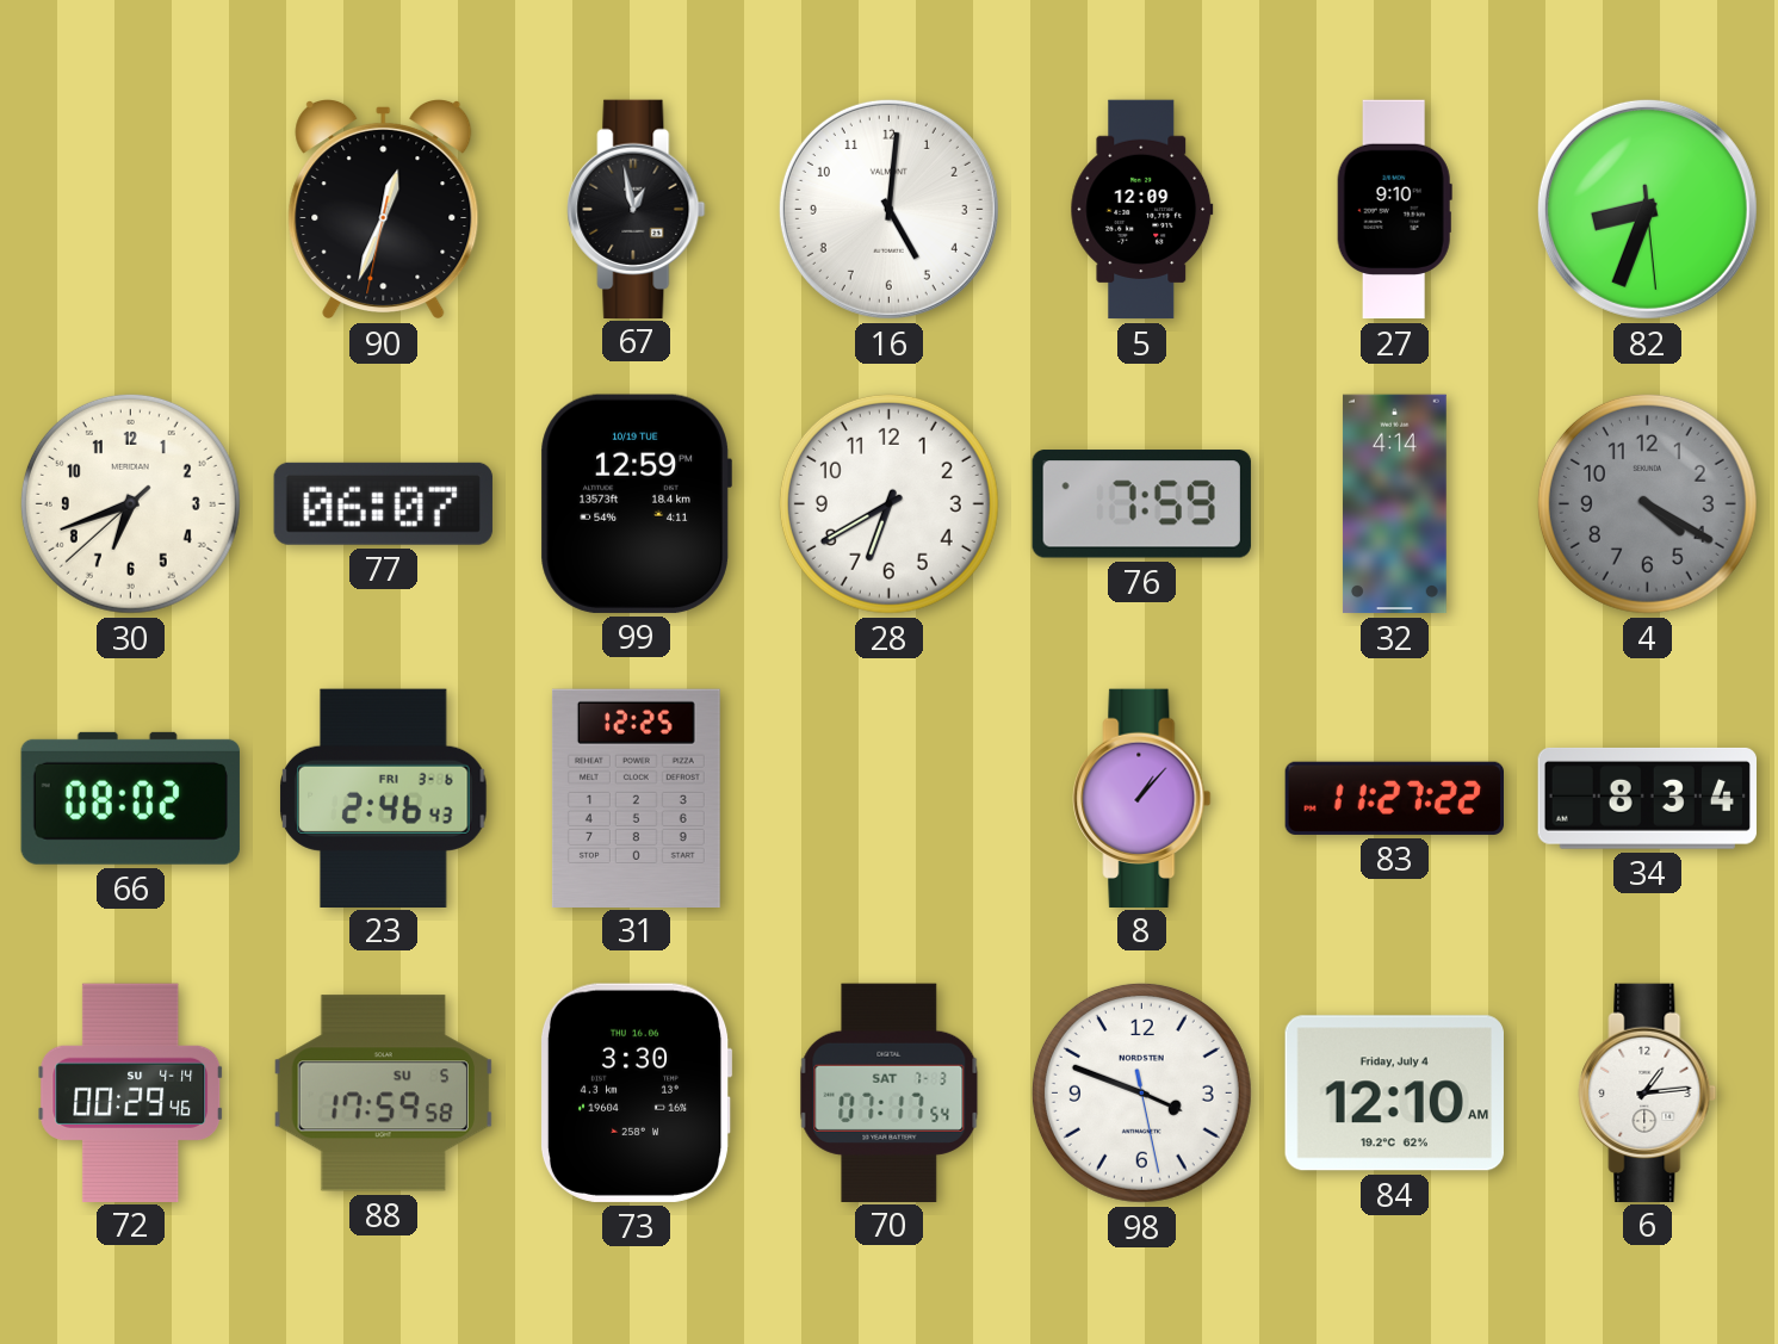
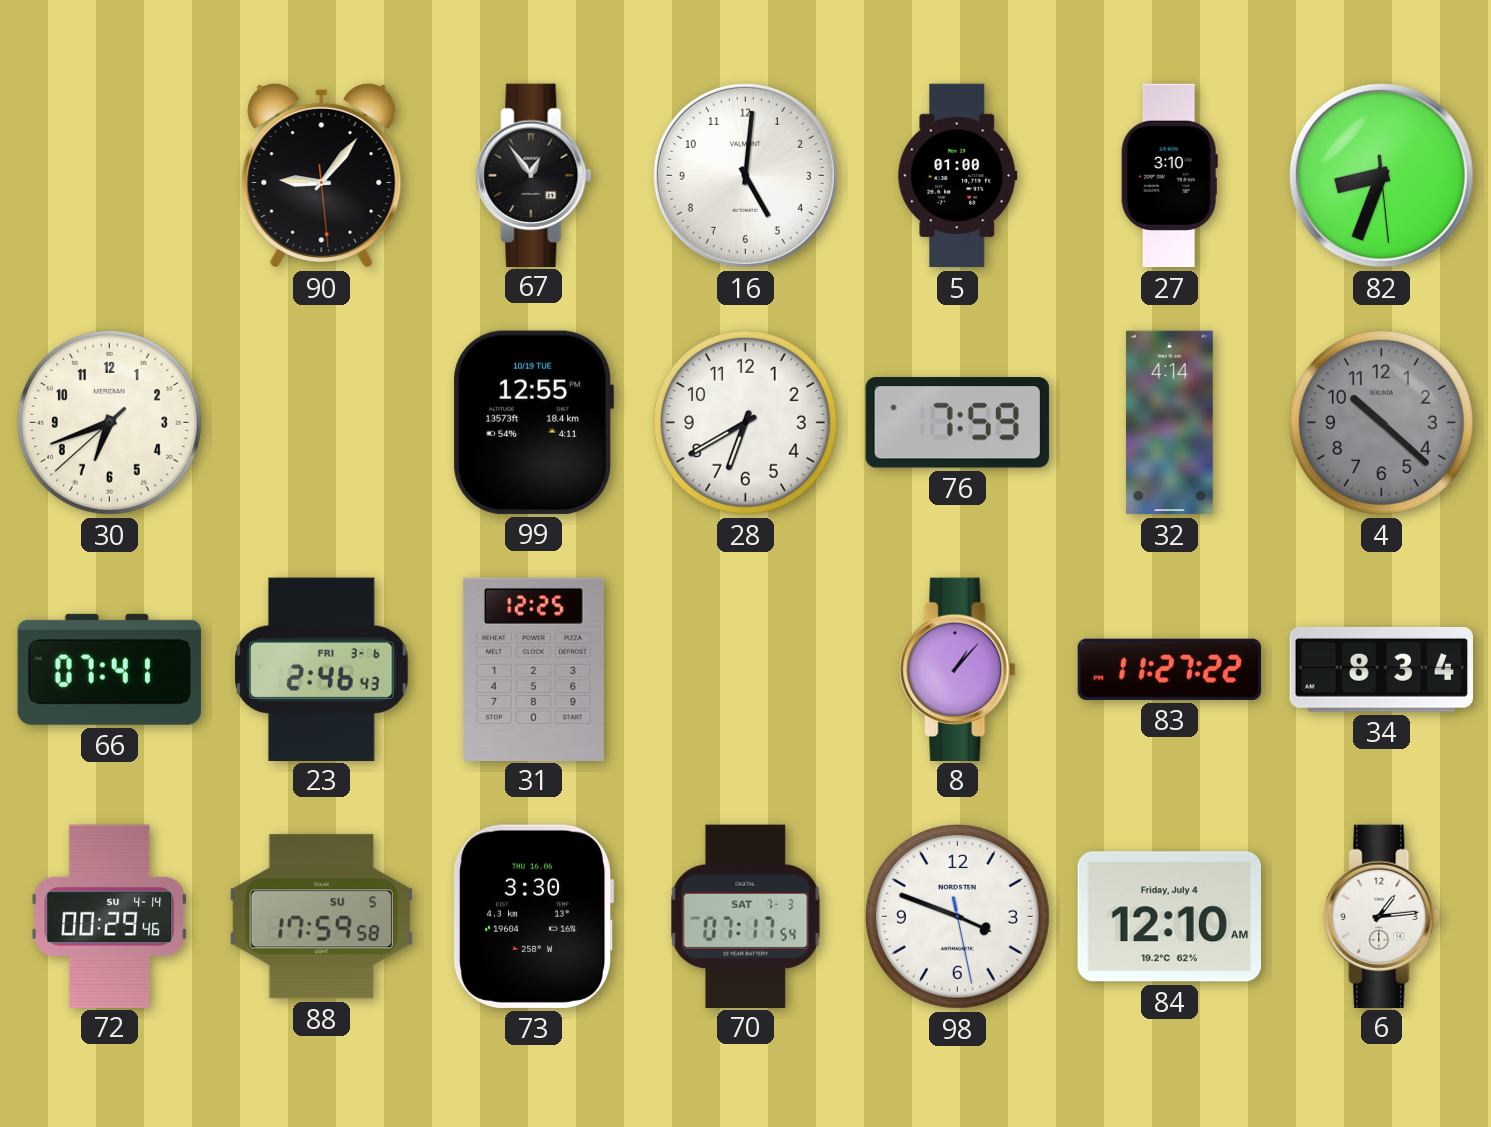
90: 12:33 -> 9:06 (322, 175)
67: 12:58 -> 12:54 (534, 175)
5: 12:09 -> 01:00 (958, 176)
27: 9:10 -> 3:10 (1169, 176)
77: 06:07 -> none (383, 503)
99: 12:59 -> 12:55 (533, 422)
4: 4:20 -> 10:22 (1381, 422)
66: 08:02 -> 07:41 (109, 669)
